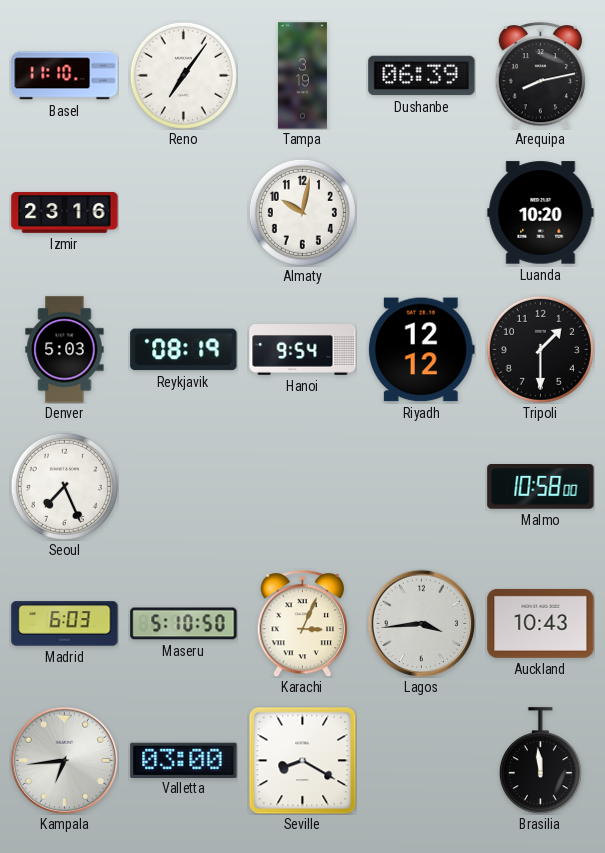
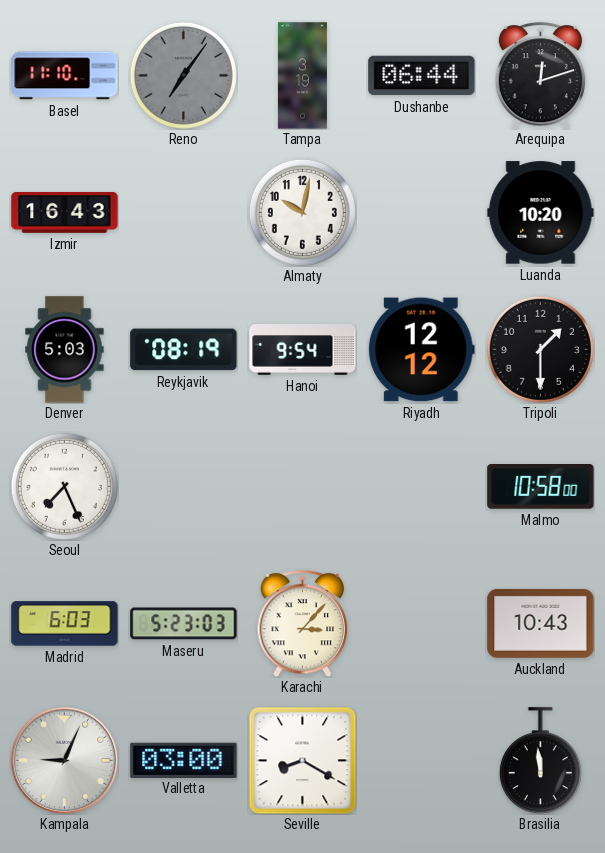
Reno dial: white -> grey (183, 75)
Dushanbe: 06:39 -> 06:44 (422, 76)
Arequipa: 8:13 -> 12:12 (541, 76)
Izmir: 23:16 -> 16:43 (65, 212)
Maseru: 5:10 -> 5:23 (184, 624)
Karachi: 3:04 -> 3:07 (303, 624)
Lagos: 3:44 -> none (421, 623)
Kampala: 6:44 -> 9:04 (64, 760)
